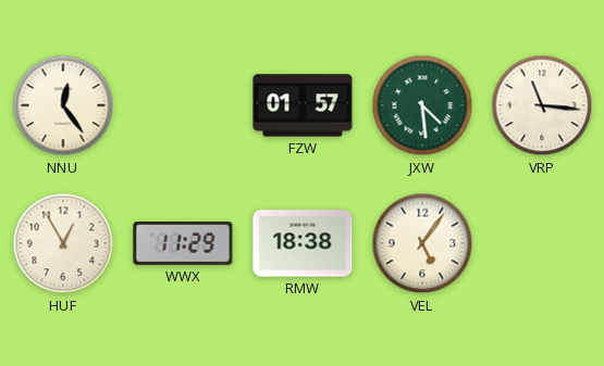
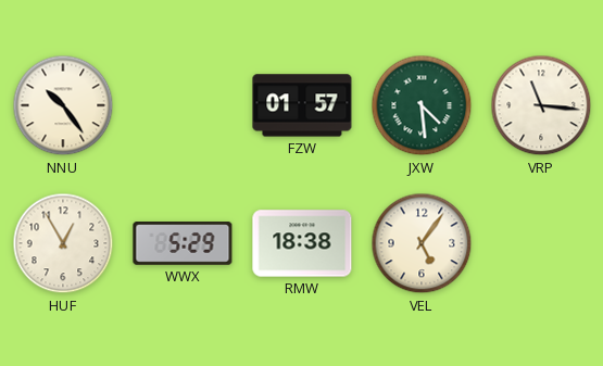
NNU: 12:24 -> 10:24 (63, 105)
WWX: 11:29 -> 5:29 (183, 243)
